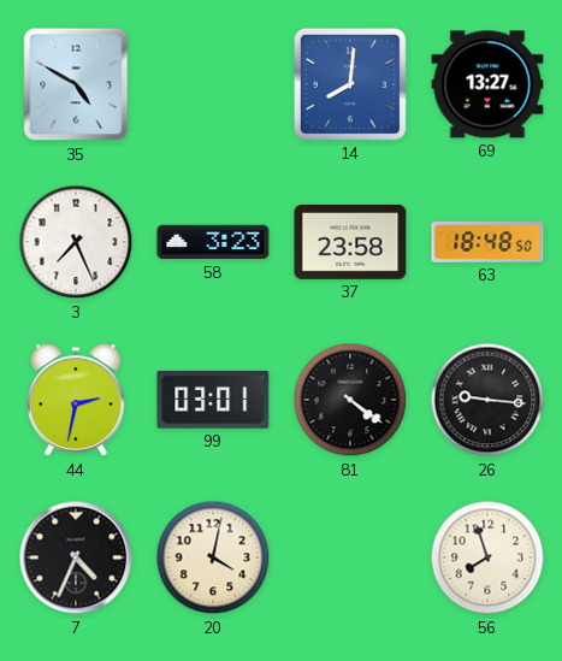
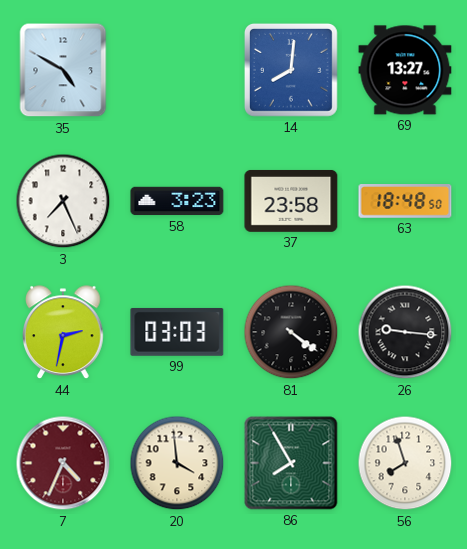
99: 03:01 -> 03:03 (177, 332)
7 dial: black -> burgundy (63, 463)
20: 4:02 -> 3:59 (177, 463)
86: none -> 7:55 (291, 463)
